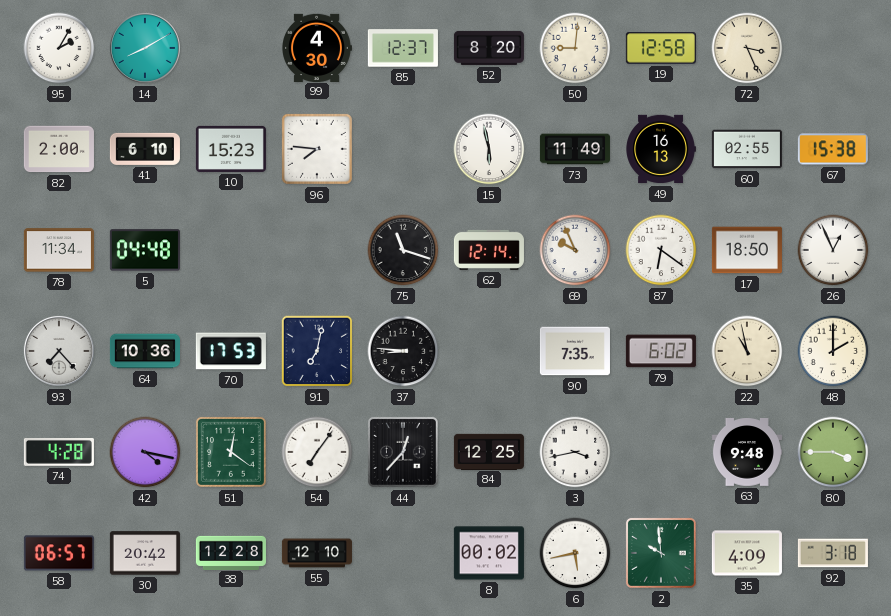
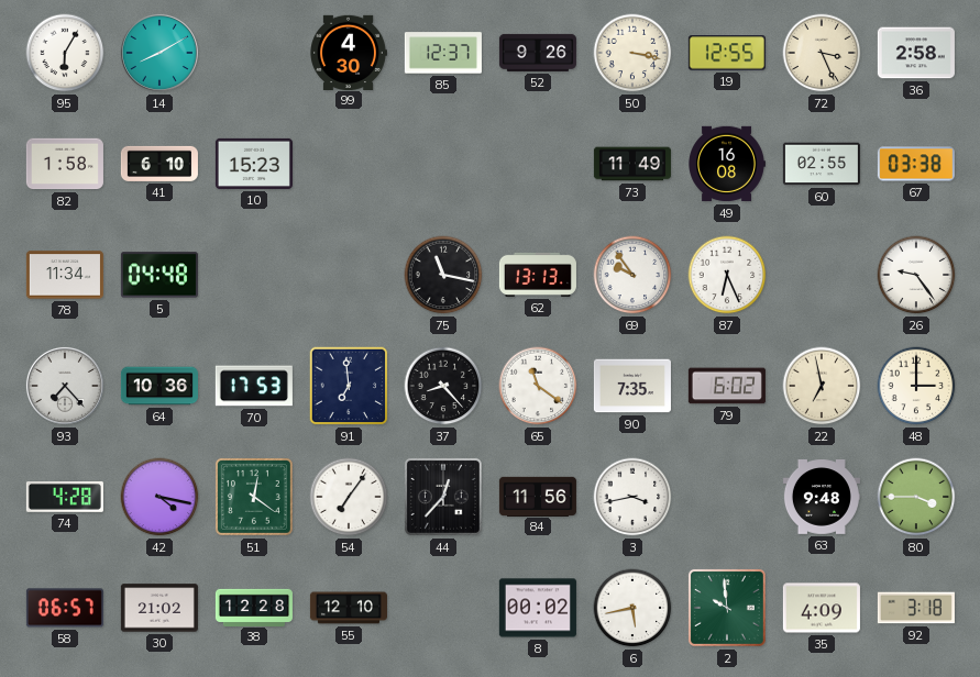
95: 2:05 -> 6:05 (65, 53)
52: 8:20 -> 9:26 (538, 53)
50: 9:01 -> 3:17 (632, 53)
19: 12:58 -> 12:55 (727, 53)
36: none -> 2:58 (916, 53)
82: 2:00 -> 1:58 (65, 164)
96: 7:46 -> none (317, 149)
15: 5:58 -> none (489, 149)
49: 16:13 -> 16:08 (727, 164)
67: 15:38 -> 03:38 (916, 164)
75: 11:18 -> 11:17 (443, 275)
62: 12:14 -> 13:13 (538, 275)
69: 9:56 -> 9:54 (632, 275)
87: 6:21 -> 6:26 (727, 275)
17: 18:50 -> none (747, 250)
26: 12:56 -> 9:24 (916, 275)
91: 7:02 -> 6:59 (349, 386)
37: 8:46 -> 8:23 (443, 386)
65: none -> 11:21 (538, 386)
22: 10:58 -> 6:58 (822, 386)
48: 2:00 -> 3:00 (916, 386)
84: 12:25 -> 11:56 (538, 496)
30: 20:42 -> 21:02 (159, 608)
